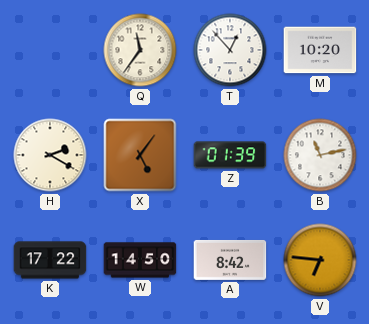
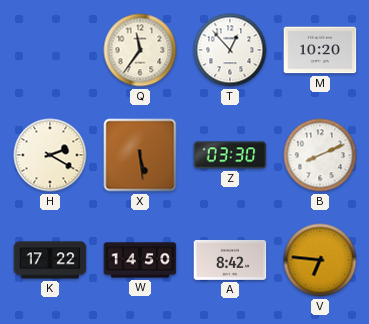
X: 5:06 -> 5:29 (140, 155)
Z: 01:39 -> 03:30 (230, 155)
B: 11:13 -> 8:11 (320, 155)
